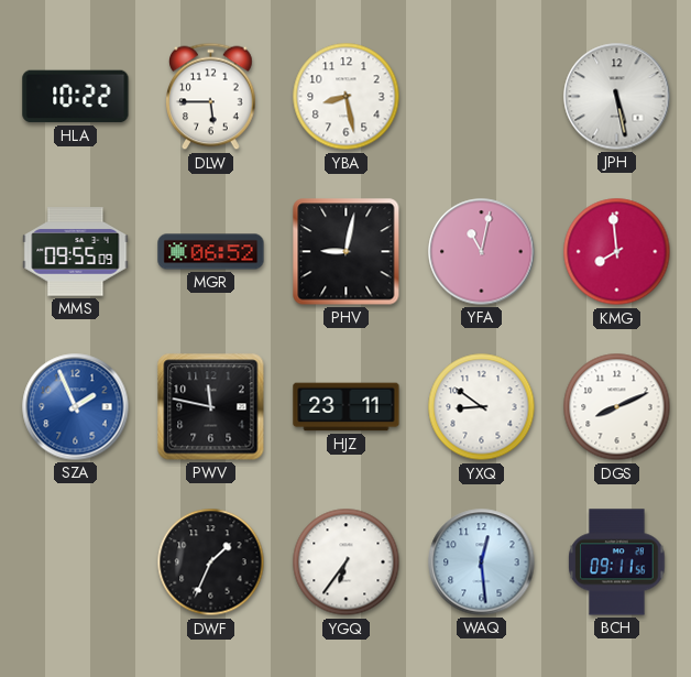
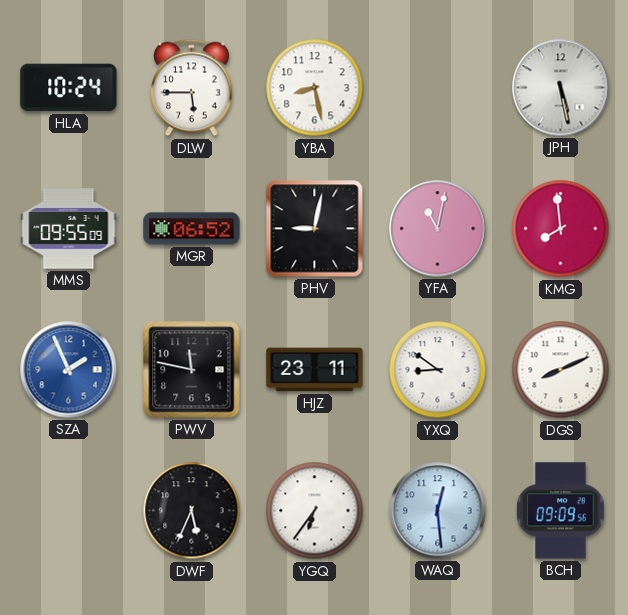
HLA: 10:22 -> 10:24 (69, 88)
DWF: 1:34 -> 5:34 (192, 511)
BCH: 09:11 -> 09:09 (561, 511)
